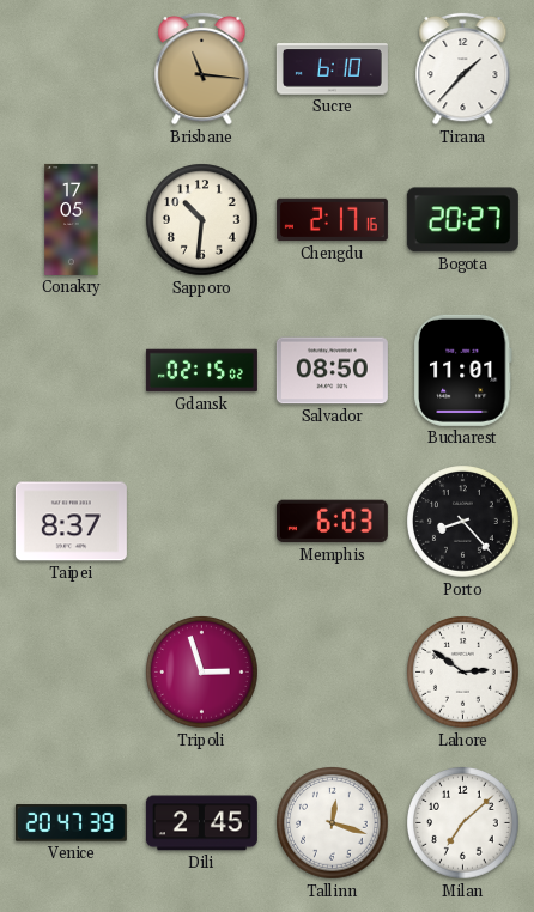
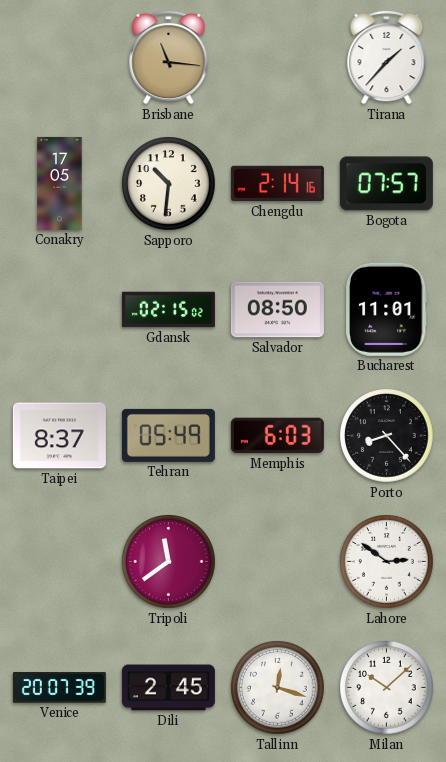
Sucre: 6:10 -> none (332, 69)
Chengdu: 2:17 -> 2:14 (277, 184)
Bogota: 20:27 -> 07:57 (386, 184)
Tehran: none -> 05:49 (168, 435)
Tripoli: 2:57 -> 11:39 (169, 562)
Venice: 20:47 -> 20:07 (59, 688)
Milan: 7:08 -> 10:08 (387, 688)
